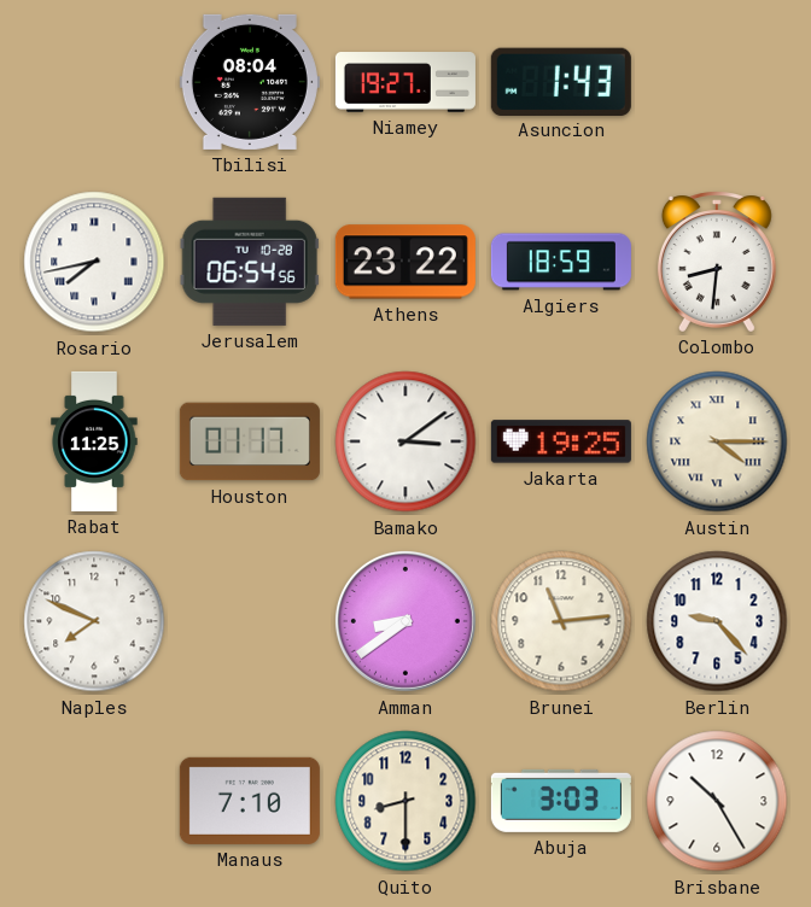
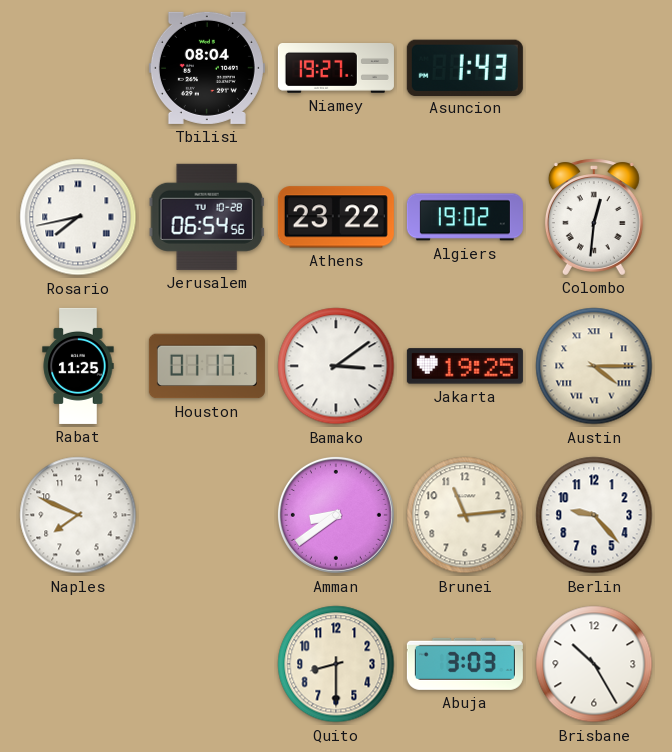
Algiers: 18:59 -> 19:02 (465, 217)
Colombo: 8:31 -> 12:31 (594, 217)
Manaus: 7:10 -> none (250, 801)
